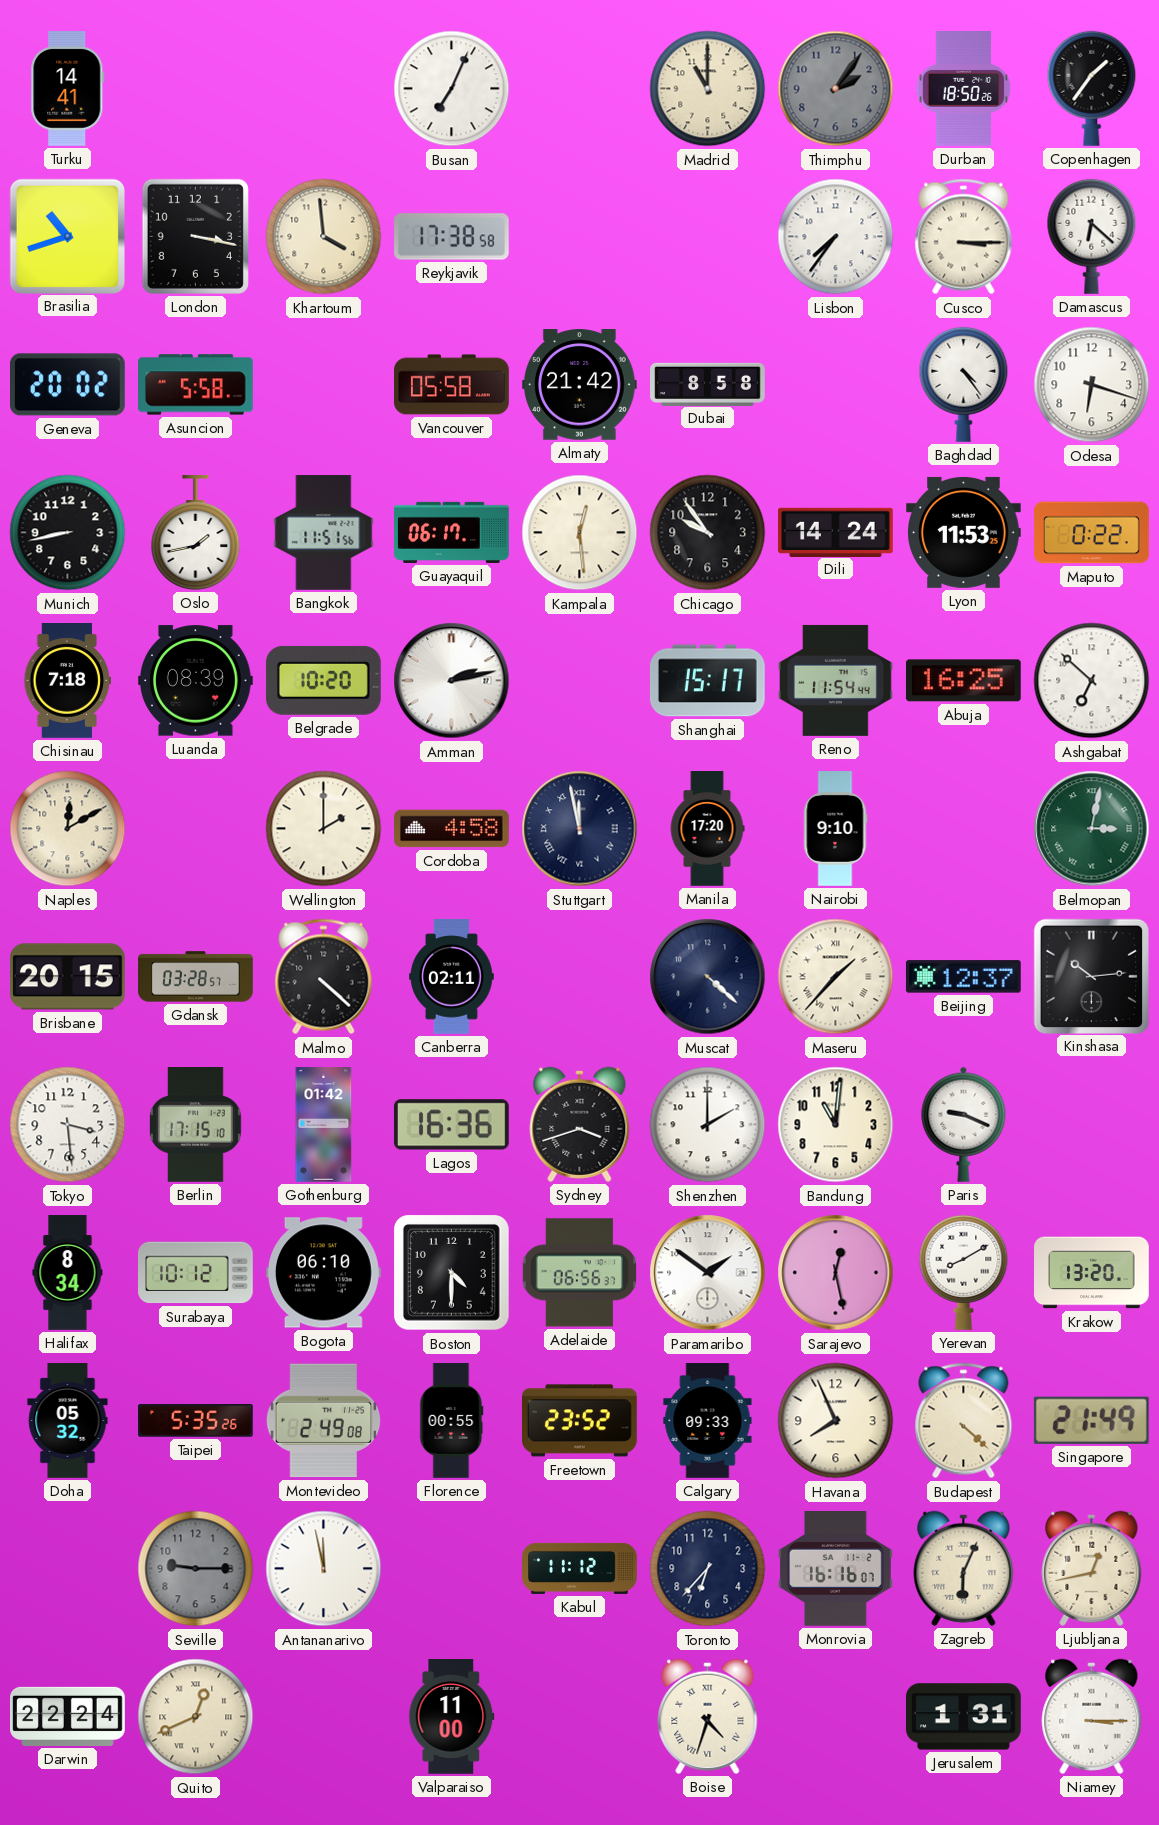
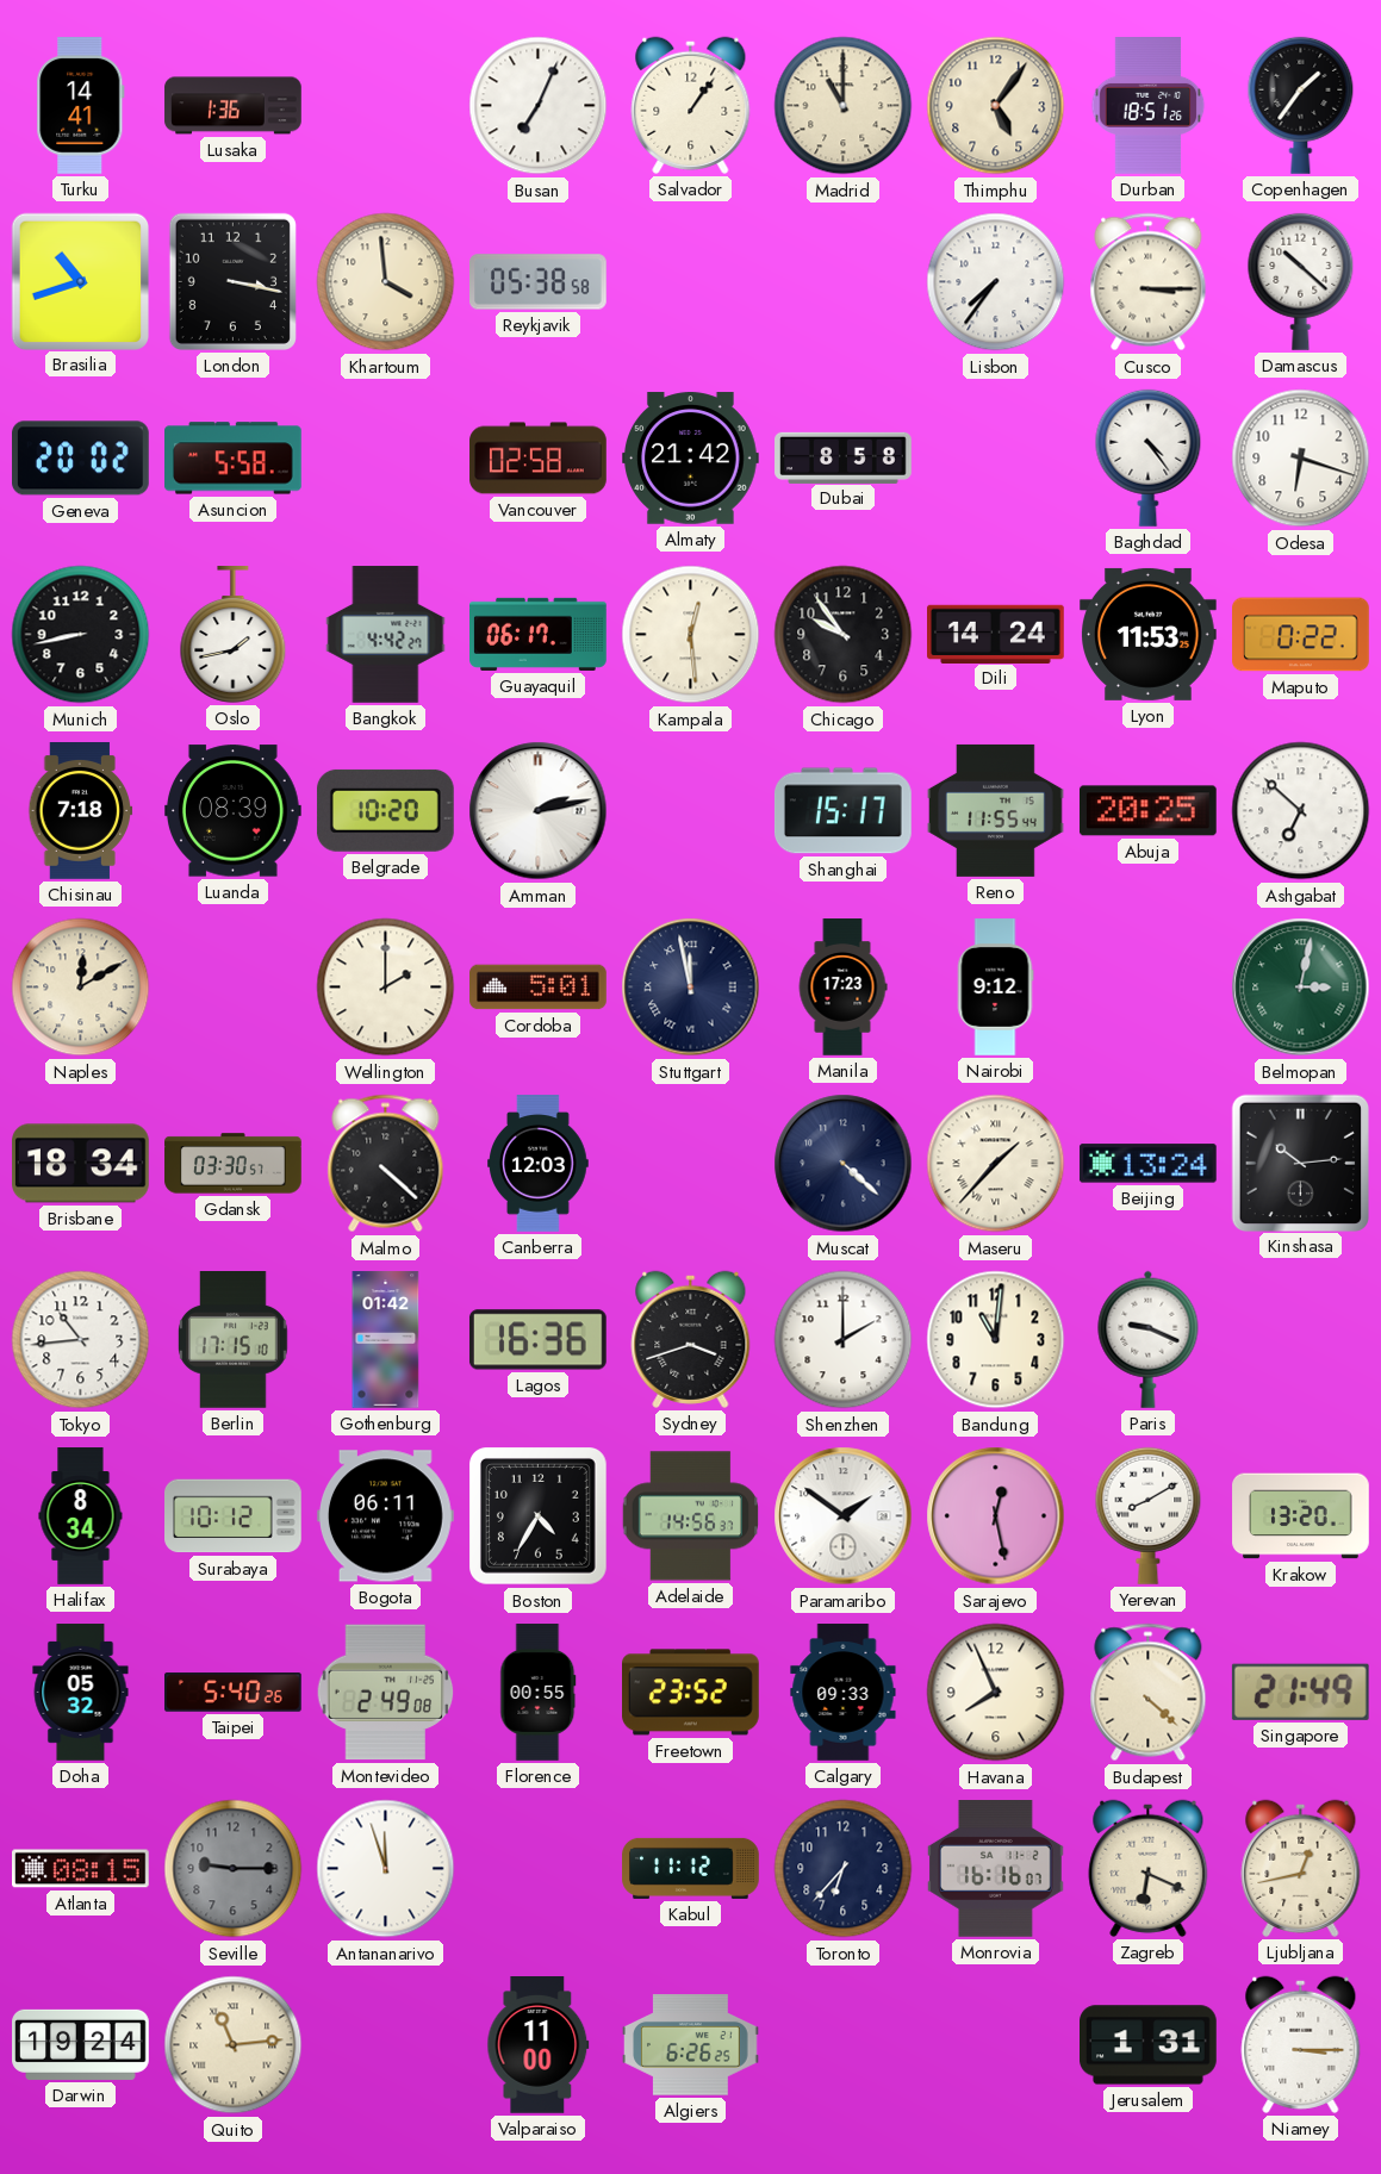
Lusaka: none -> 1:36 (234, 106)
Salvador: none -> 1:06 (691, 105)
Thimphu: 2:06 -> 5:06 (996, 106)
Thimphu dial: grey -> cream (996, 106)
Durban: 18:50 -> 18:51 (1149, 106)
Reykjavik: 17:38 -> 05:38 (539, 282)
Damascus: 6:22 -> 10:22 (1301, 281)
Vancouver: 05:58 -> 02:58 (539, 459)
Bangkok: 11:51 -> 4:42 (386, 635)
Reno: 11:54 -> 11:55 (996, 810)
Abuja: 16:25 -> 20:25 (1147, 811)
Cordoba: 4:58 -> 5:01 (539, 988)
Manila: 17:20 -> 17:23 (842, 988)
Nairobi: 9:10 -> 9:12 (995, 988)
Brisbane: 20:15 -> 18:34 (81, 1164)
Gdansk: 03:28 -> 03:30 (234, 1164)
Canberra: 02:11 -> 12:03 (539, 1164)
Beijing: 12:37 -> 13:24 (1147, 1164)
Tokyo: 3:29 -> 10:44 (81, 1340)
Bogota: 06:10 -> 06:11 (386, 1516)
Boston: 4:30 -> 4:35 (539, 1516)
Adelaide: 06:56 -> 14:56 (690, 1516)
Taipei: 5:35 -> 5:40 (234, 1693)
Atlanta: none -> 08:15 (81, 1869)
Antananarivo: 11:58 -> 11:57 (386, 1869)
Zagreb: 6:04 -> 6:19 (1149, 1868)
Darwin: 22:24 -> 19:24 (81, 2044)
Quito: 12:41 -> 11:14 (234, 2045)
Algiers: none -> 6:26 (691, 2045)
Boise: 4:33 -> none (708, 1716)
